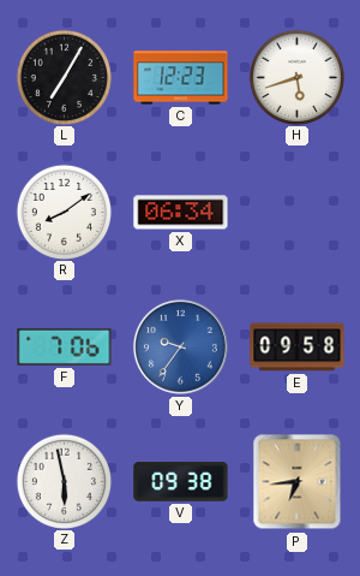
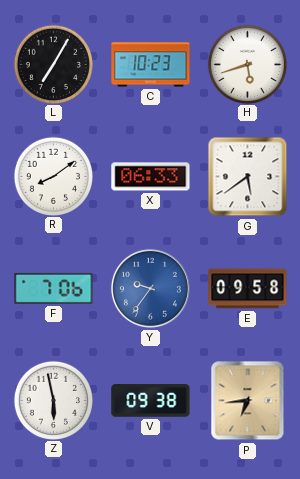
C: 12:23 -> 10:23 (151, 65)
X: 06:34 -> 06:33 (151, 177)
G: none -> 5:39 (248, 177)
